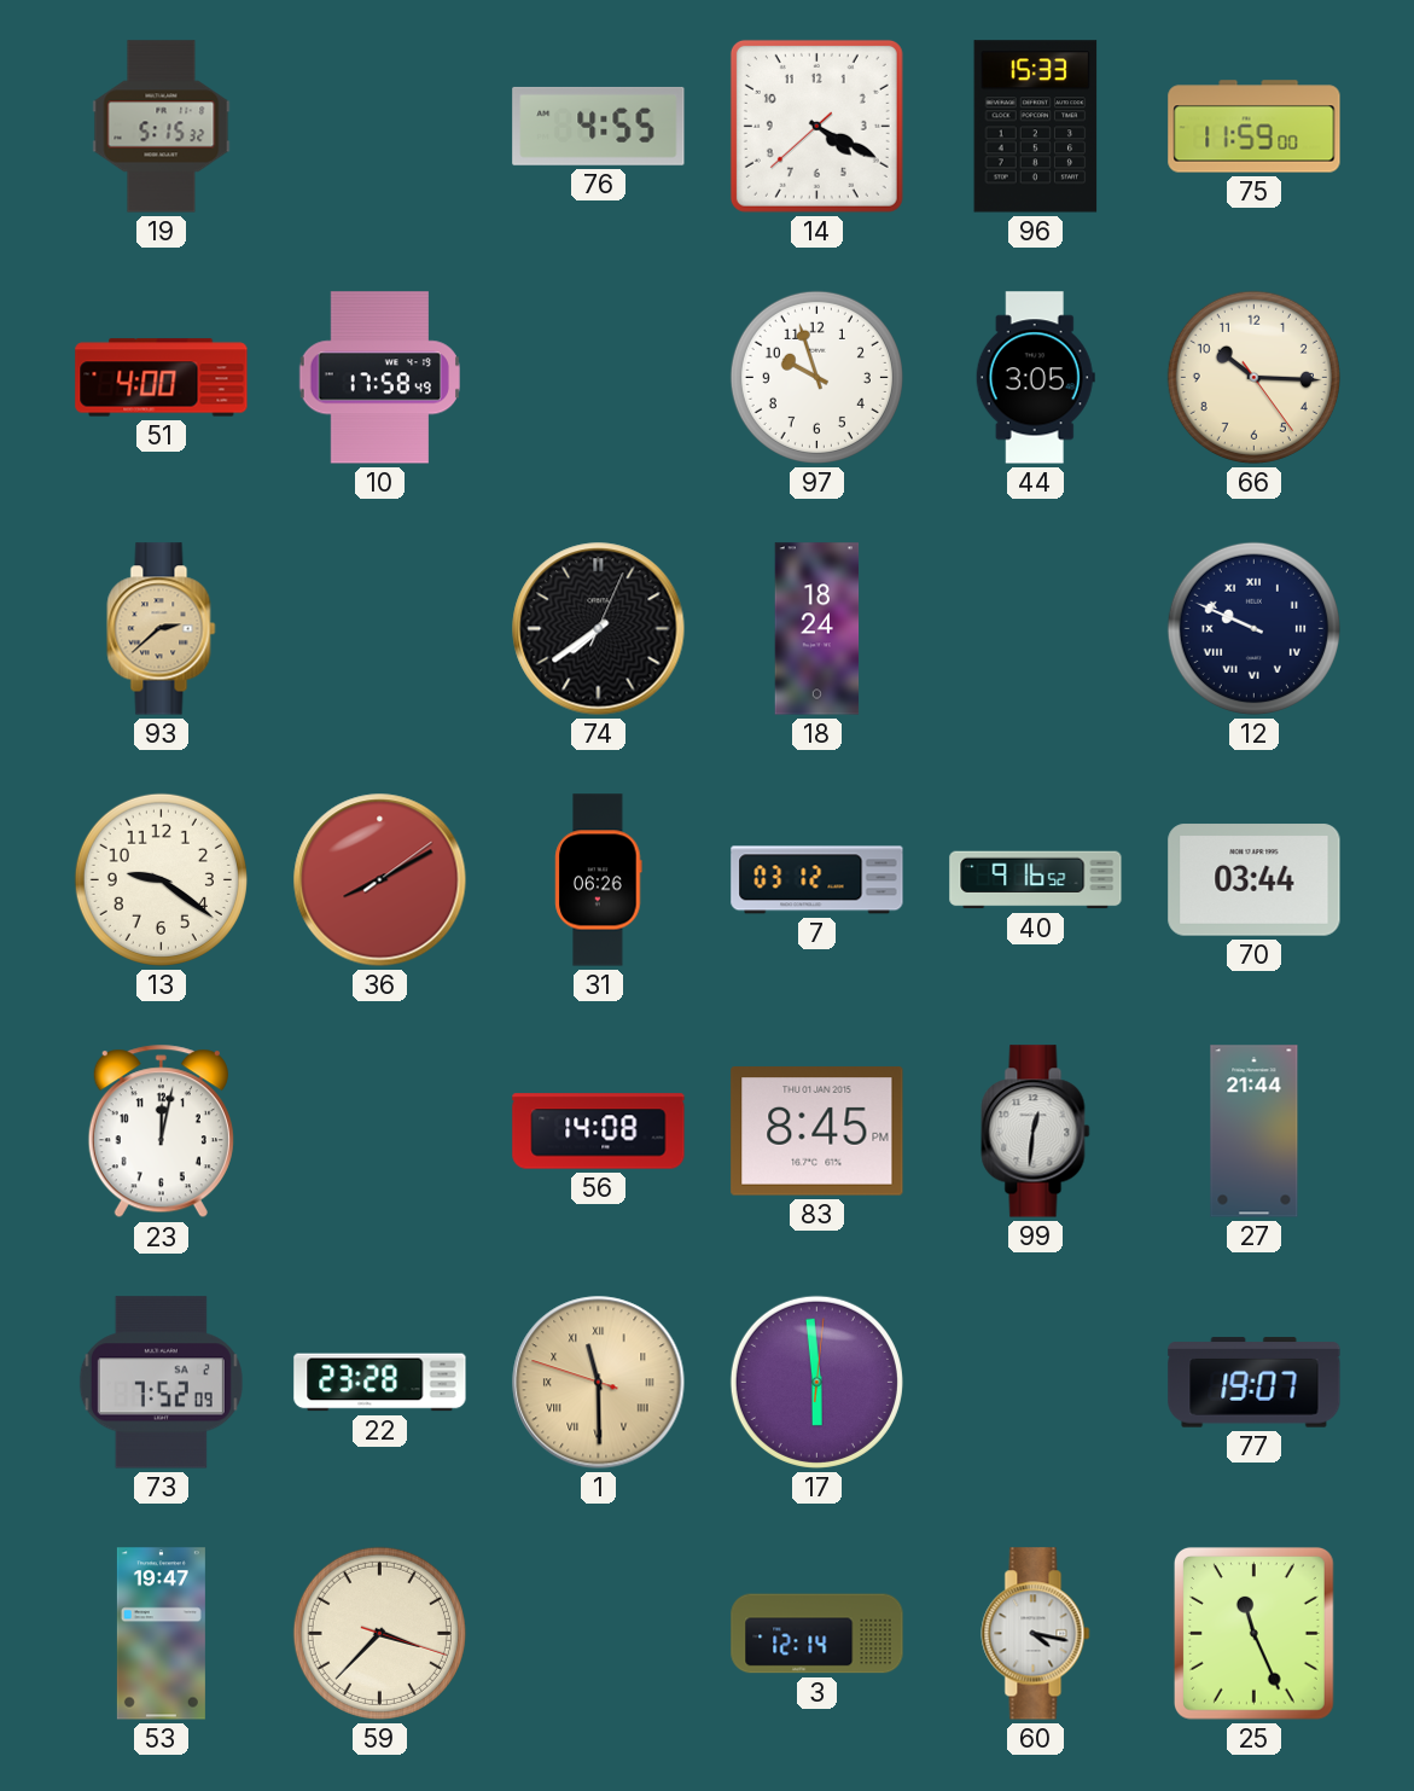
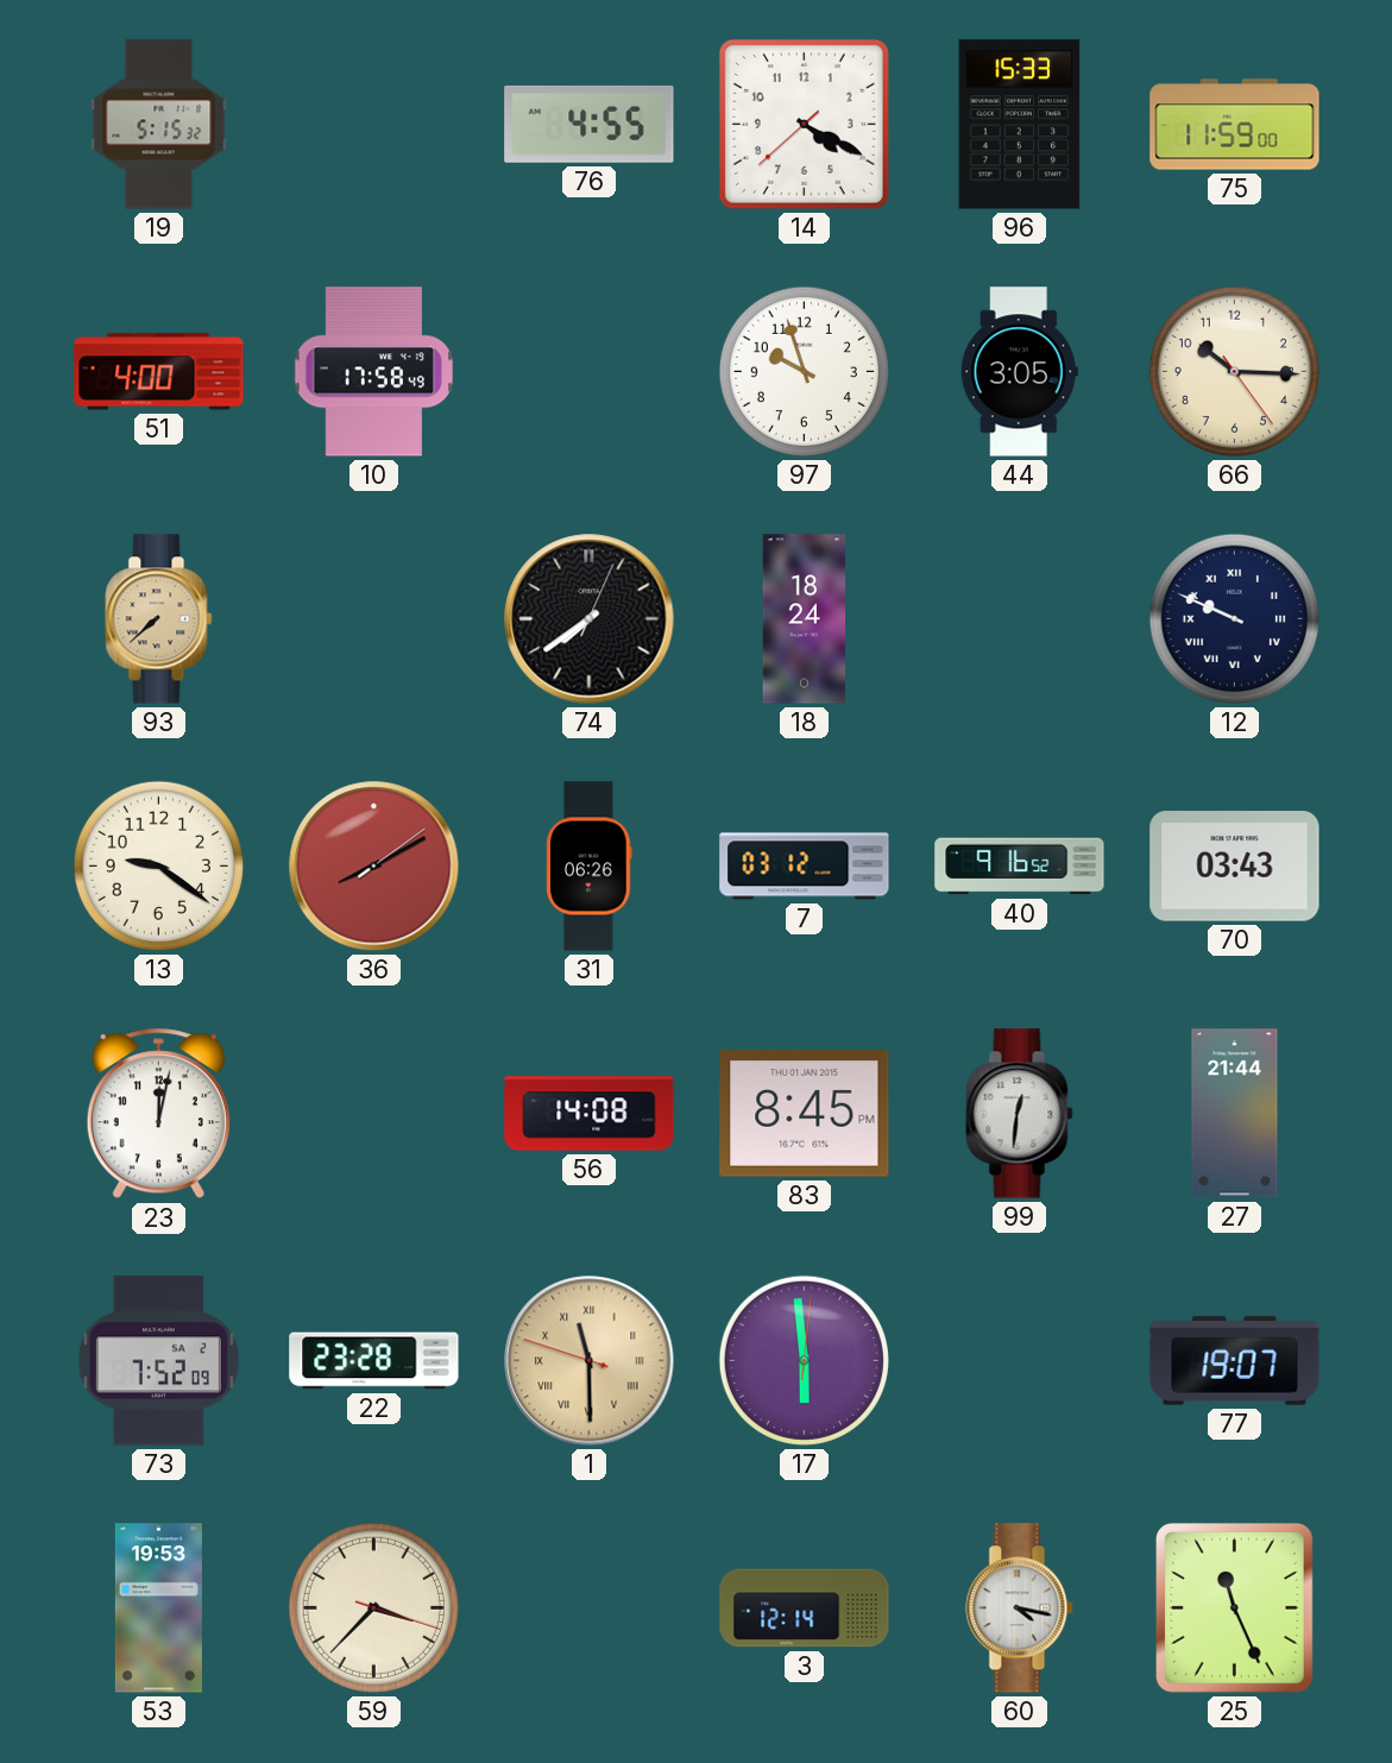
93: 2:38 -> 7:38 (159, 619)
70: 03:44 -> 03:43 (1235, 867)
53: 19:47 -> 19:53 (158, 1608)
